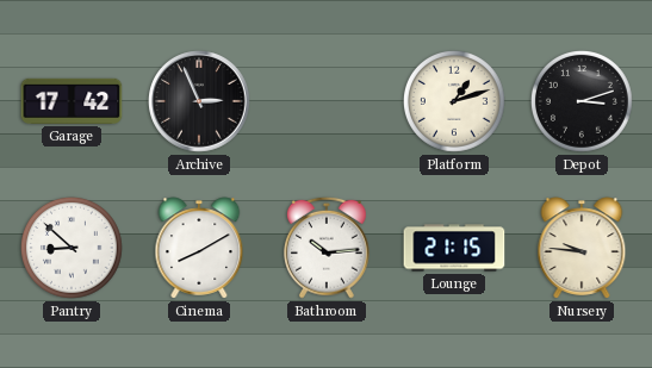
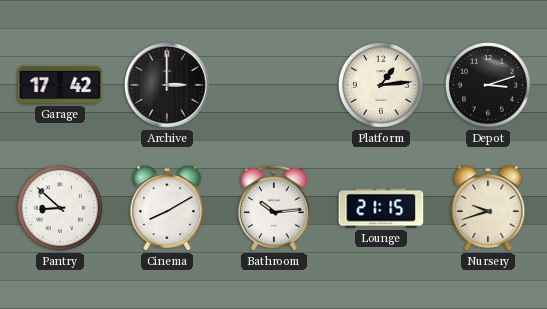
Archive: 2:56 -> 3:00 (167, 85)
Platform: 1:12 -> 1:14 (382, 86)
Nursery: 9:46 -> 9:42 (488, 208)
